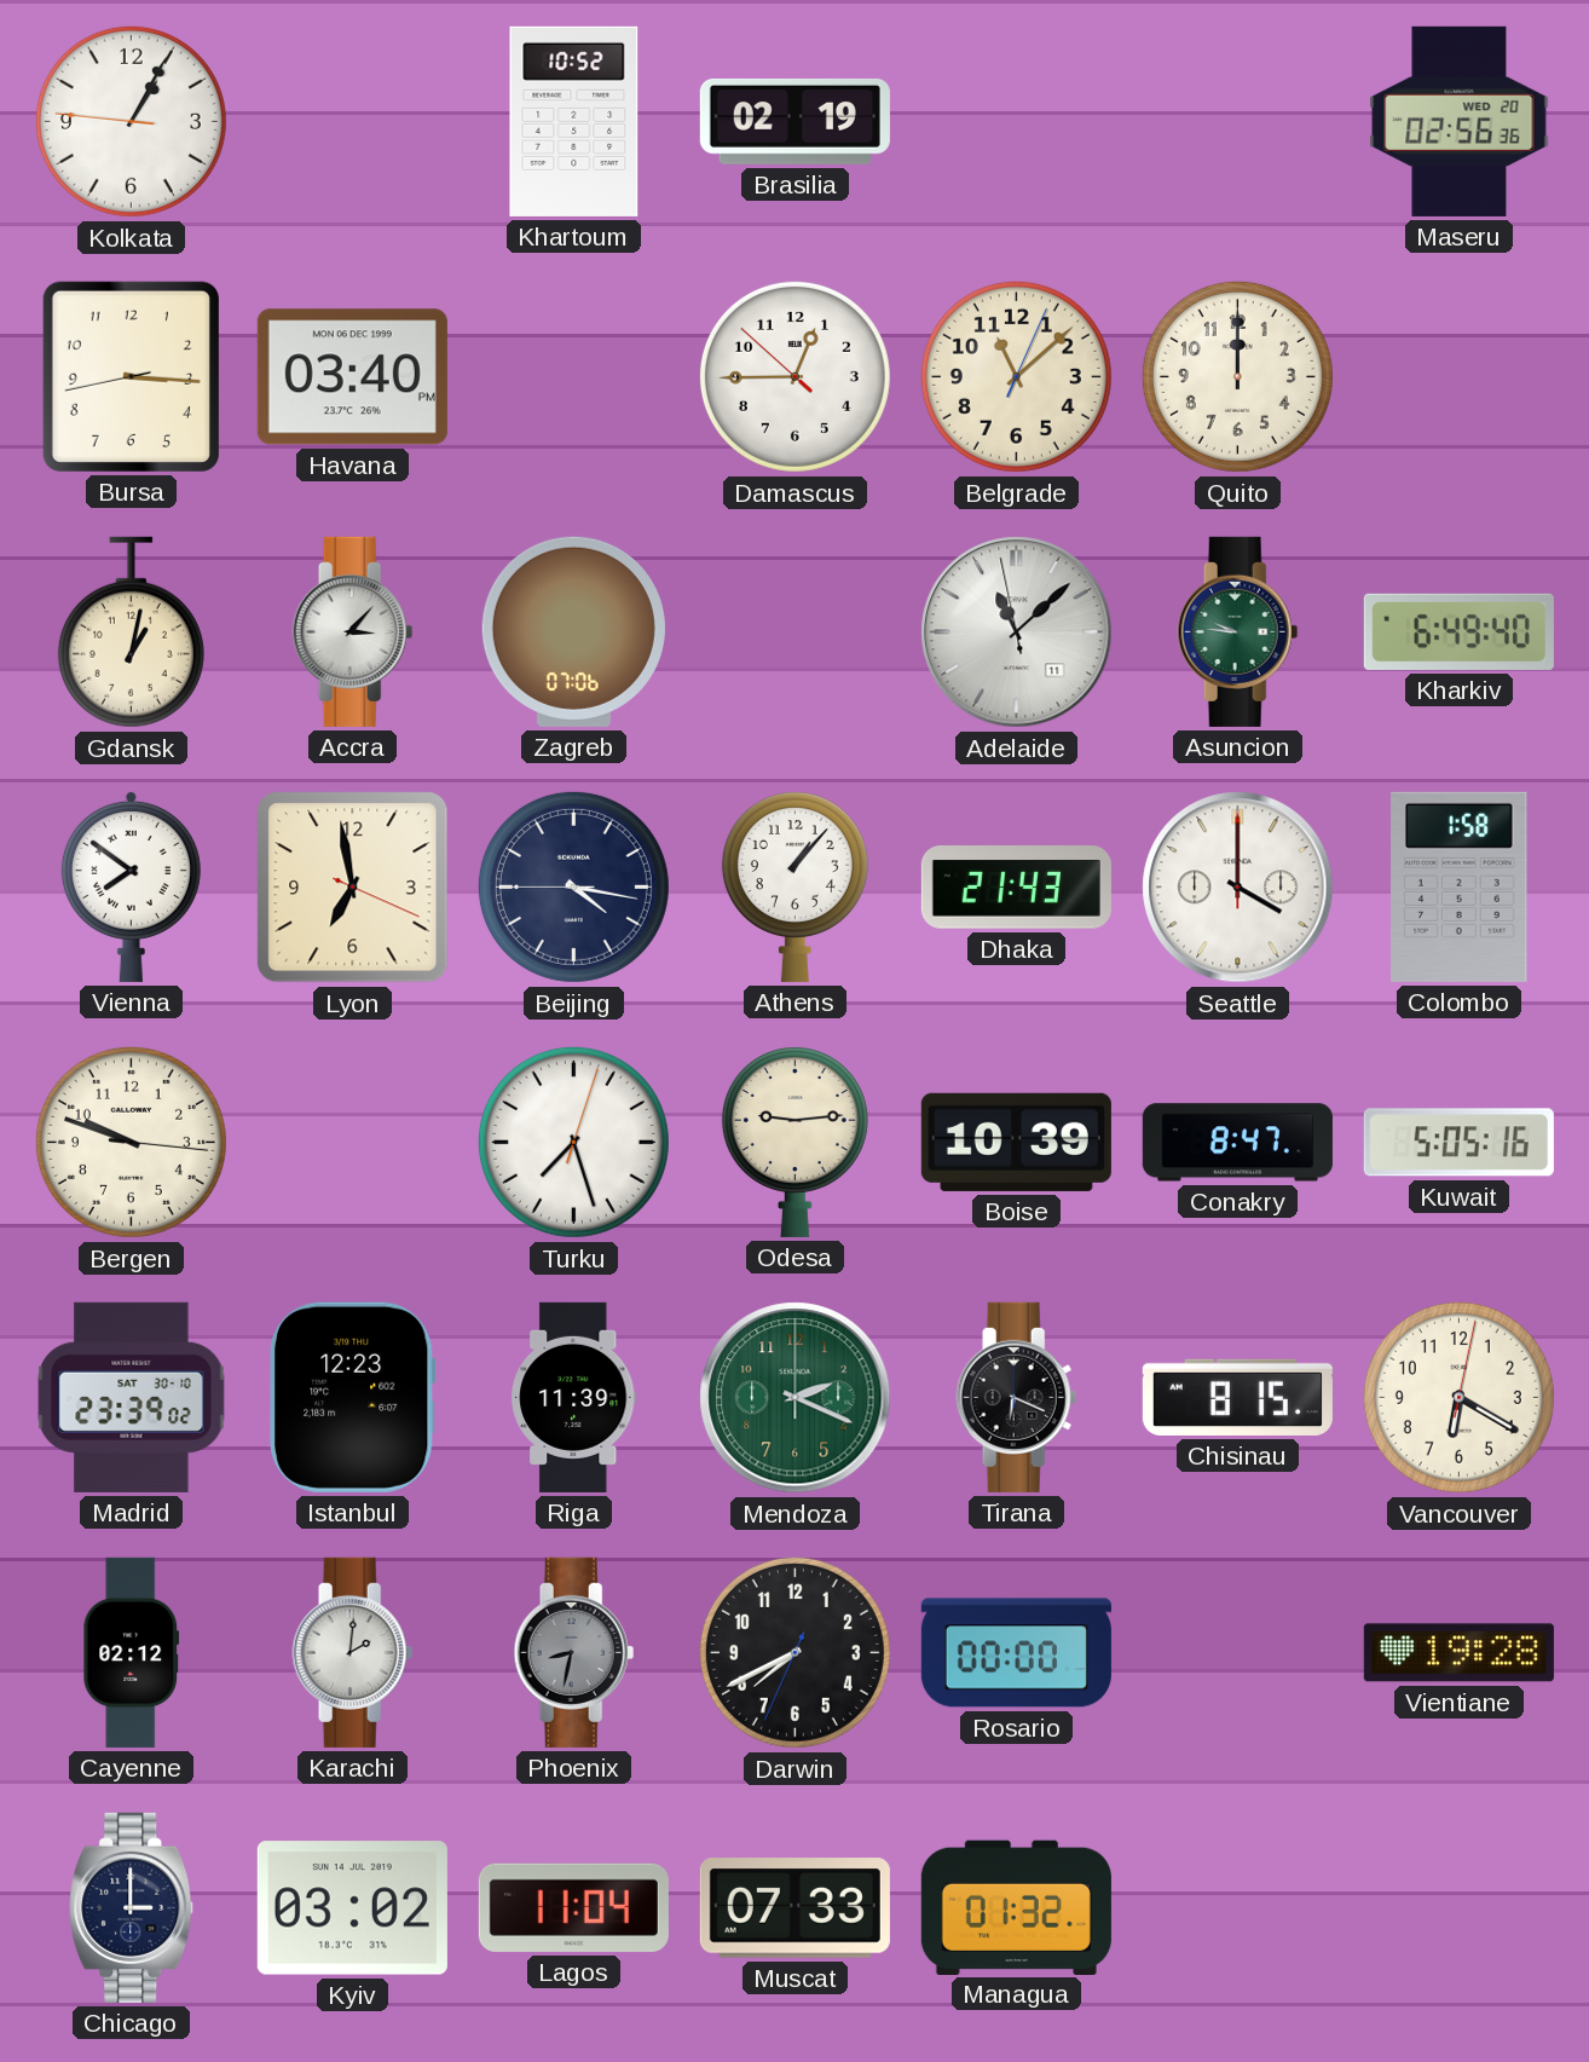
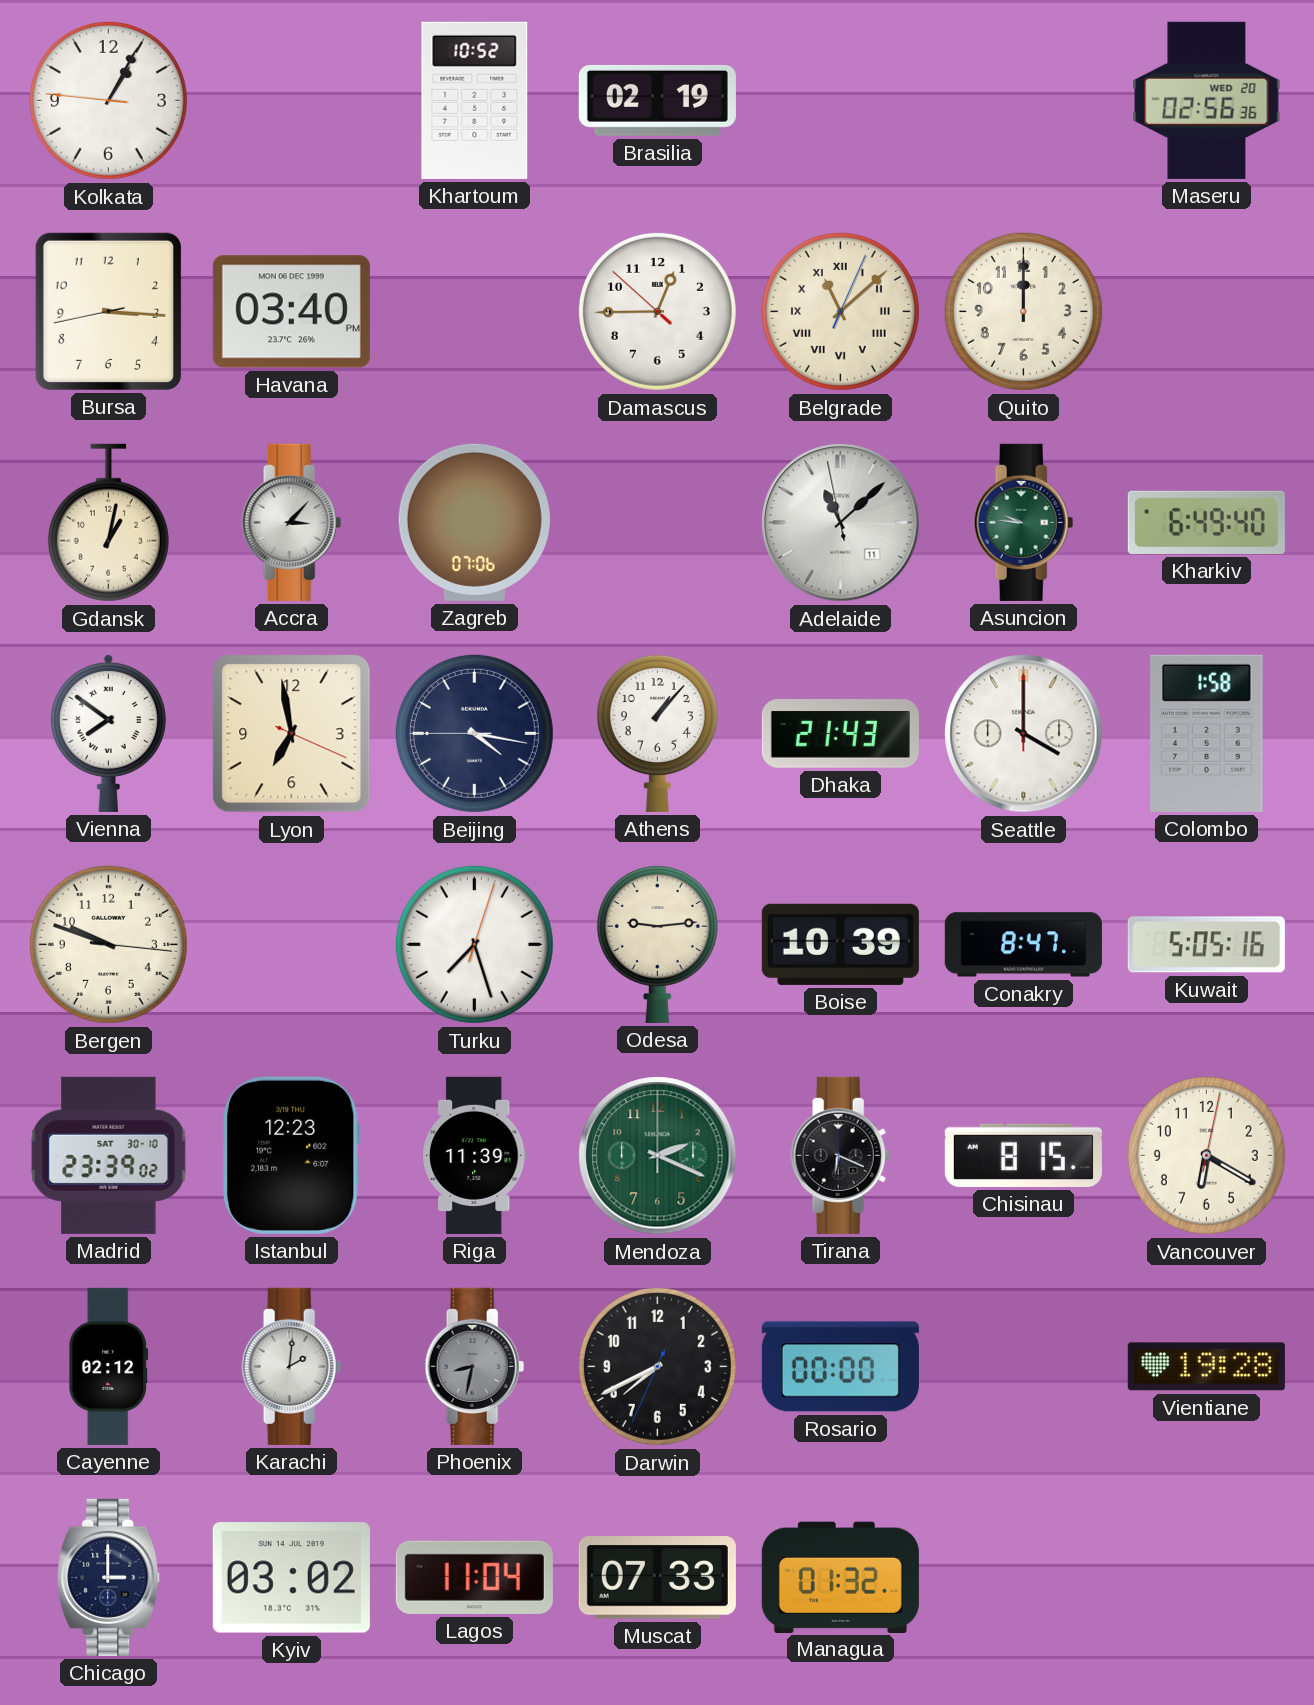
Belgrade numerals: Arabic -> Roman (840, 311)
